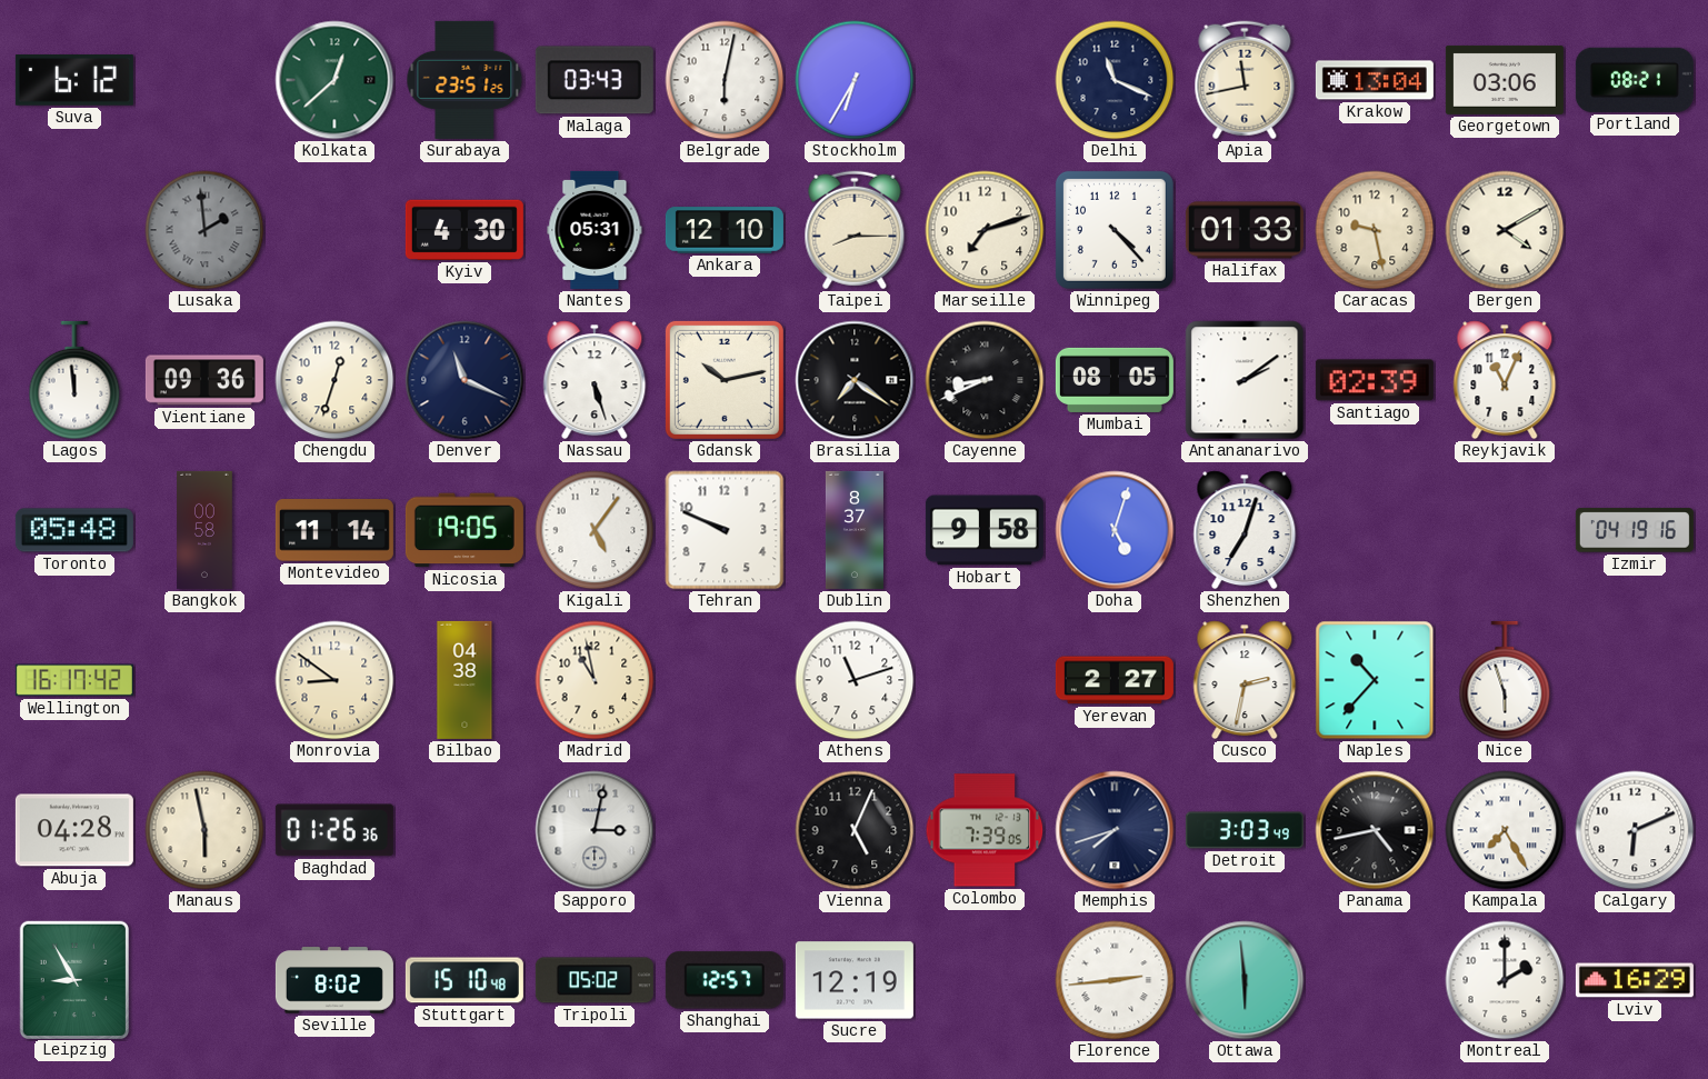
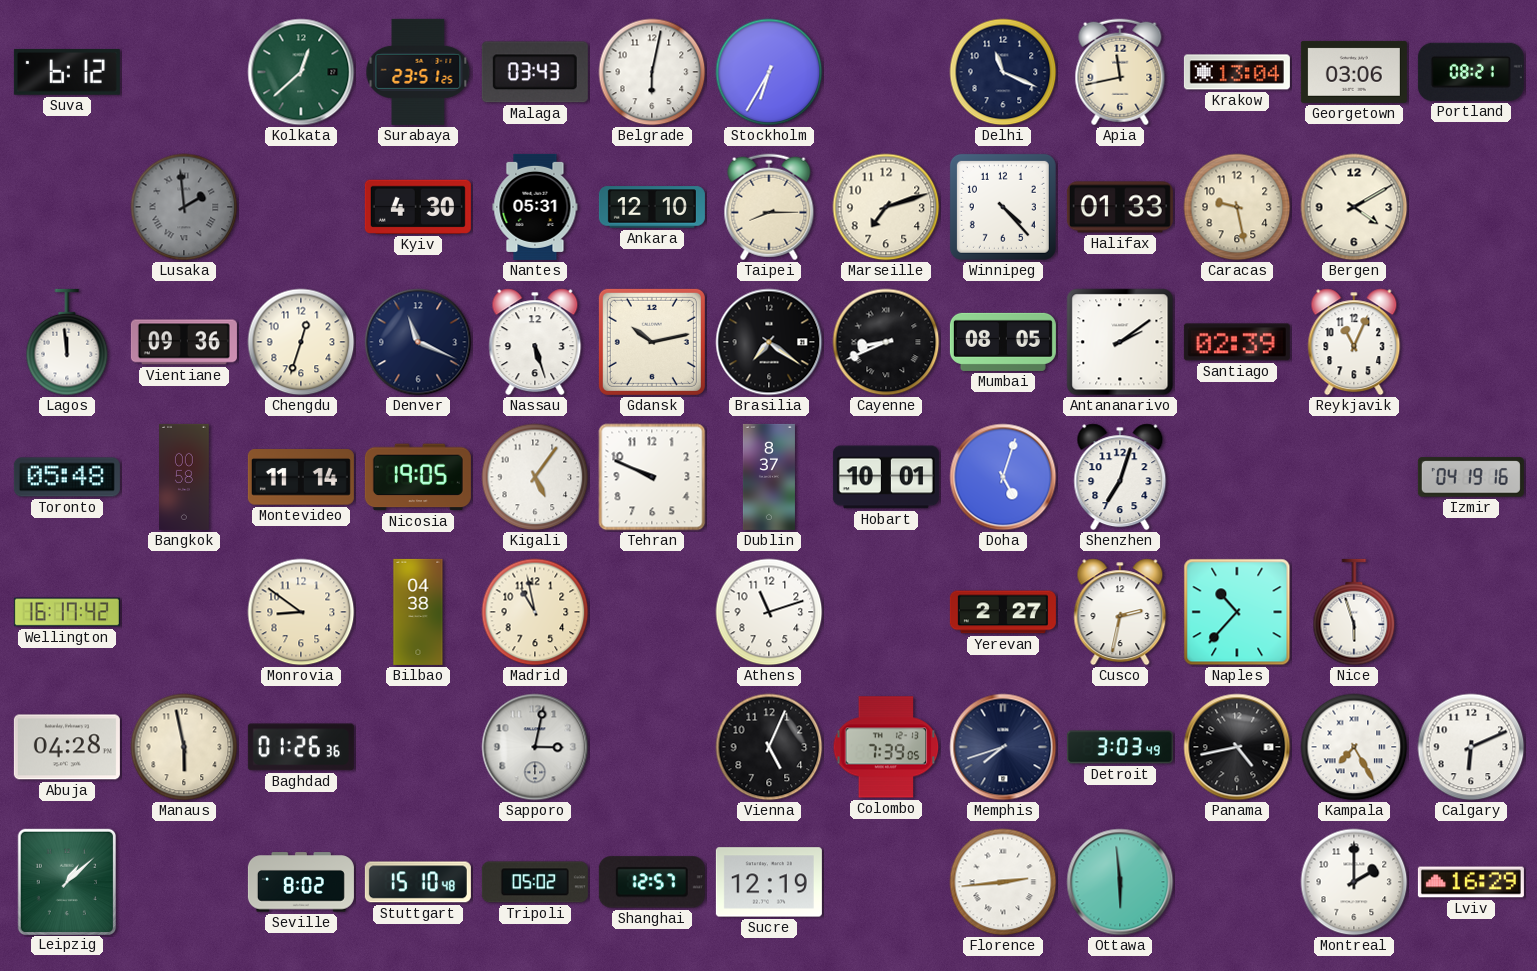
Hobart: 9:58 -> 10:01 (886, 477)
Leipzig: 8:55 -> 1:08 (66, 881)
